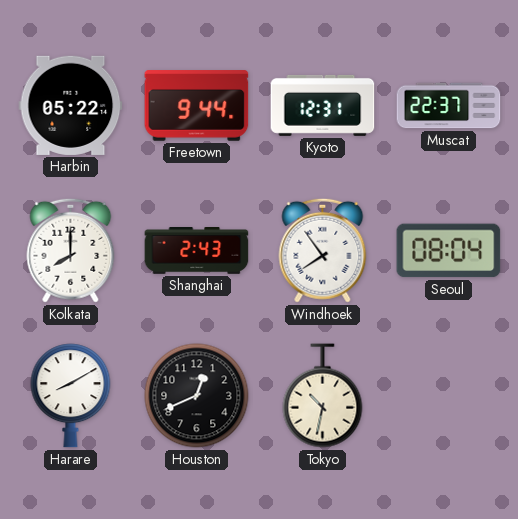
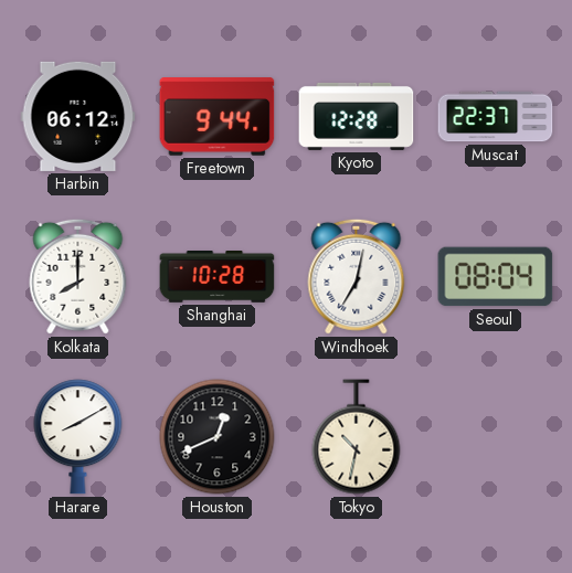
Harbin: 05:22 -> 06:12 (78, 116)
Kyoto: 12:31 -> 12:28 (357, 116)
Shanghai: 2:43 -> 10:28 (218, 277)
Windhoek: 7:54 -> 7:02 (357, 276)
